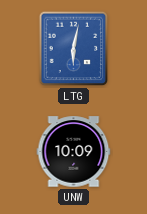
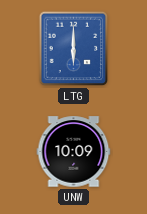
LTG: 6:02 -> 6:00 (74, 49)
